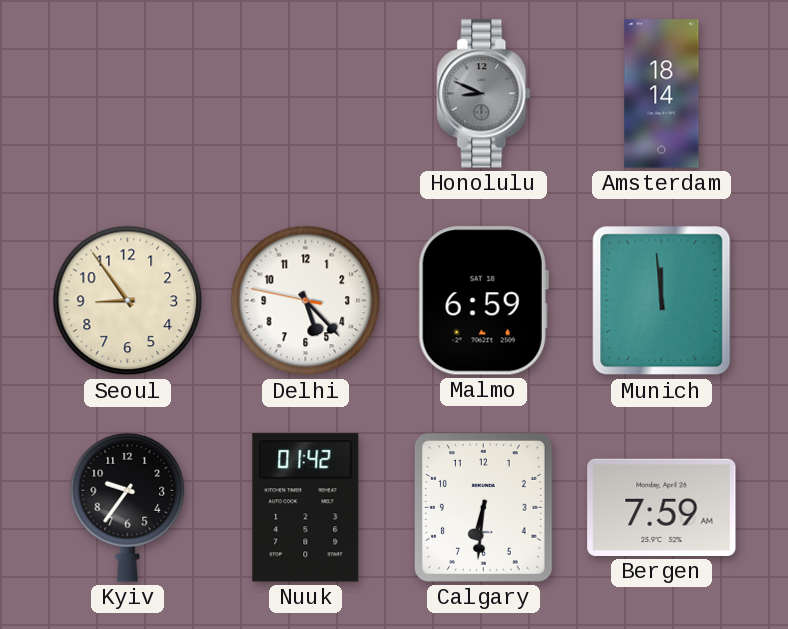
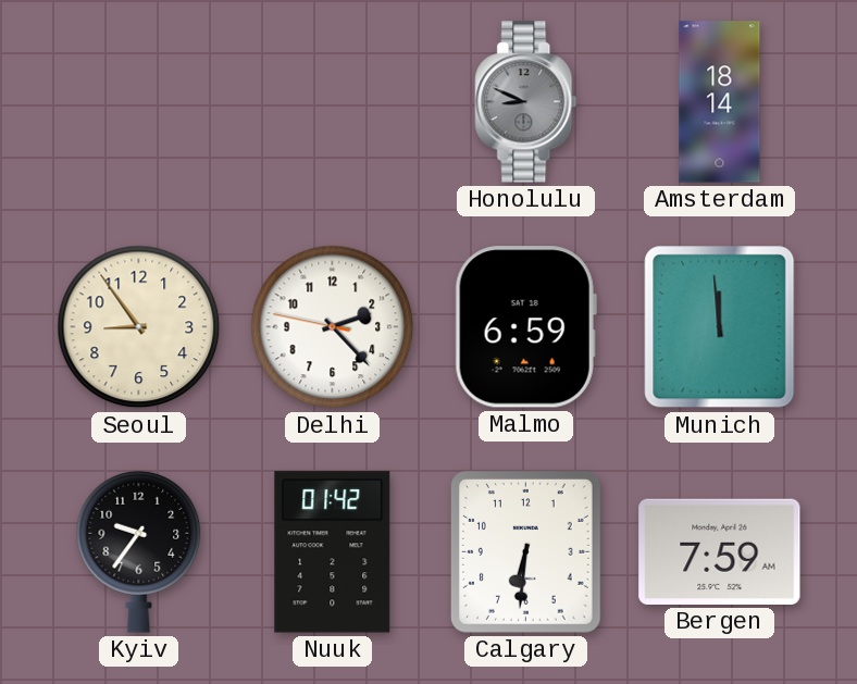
Delhi: 5:22 -> 2:22 (333, 327)
